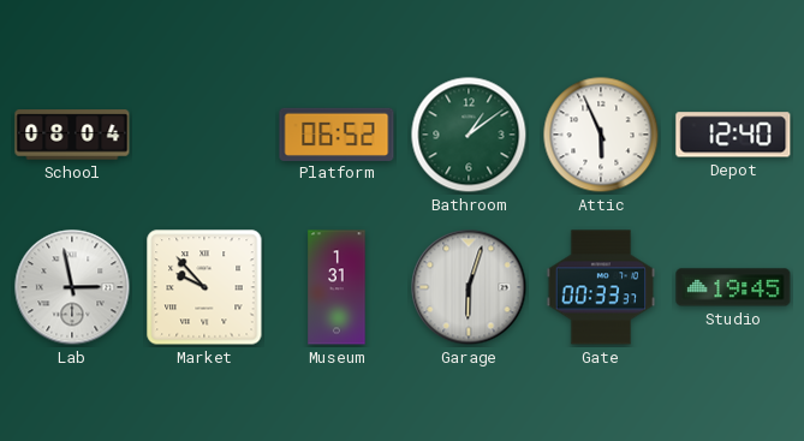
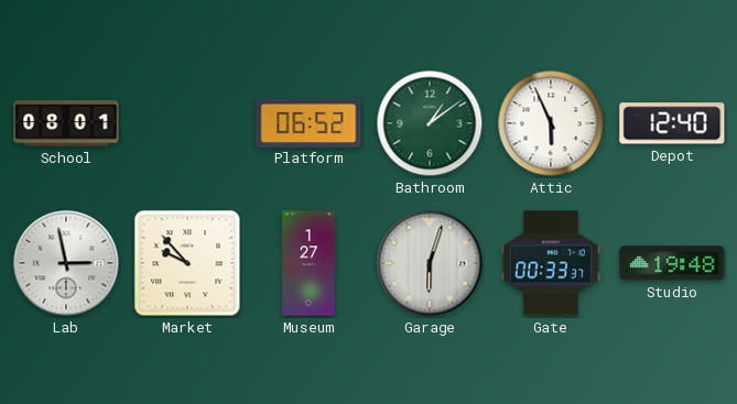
School: 08:04 -> 08:01 (66, 123)
Museum: 1:31 -> 1:27 (308, 263)
Studio: 19:45 -> 19:48 (672, 263)
